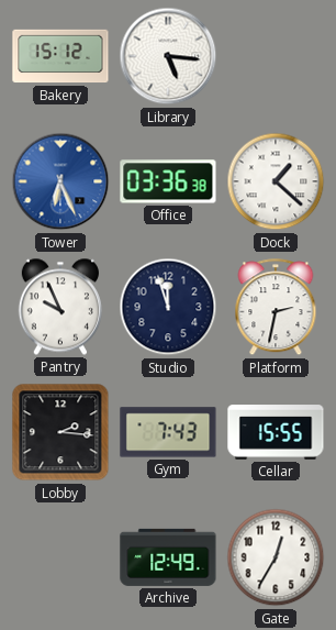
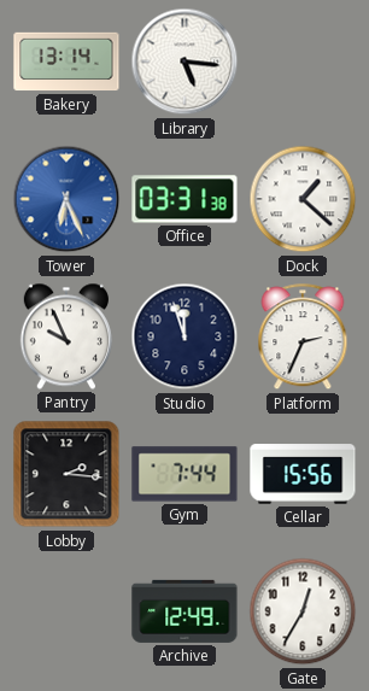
Bakery: 15:12 -> 13:14 (66, 62)
Office: 03:36 -> 03:31 (184, 199)
Platform: 2:32 -> 2:34 (303, 338)
Gym: 7:43 -> 7:44 (184, 474)
Cellar: 15:55 -> 15:56 (303, 474)
